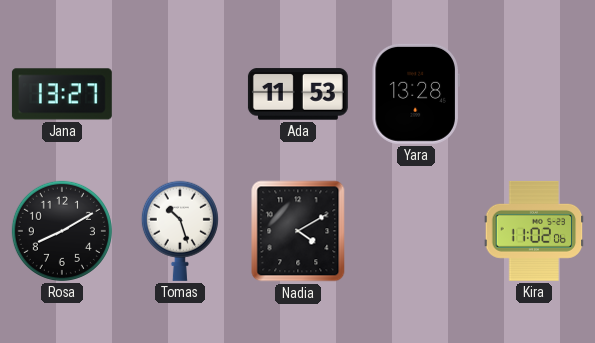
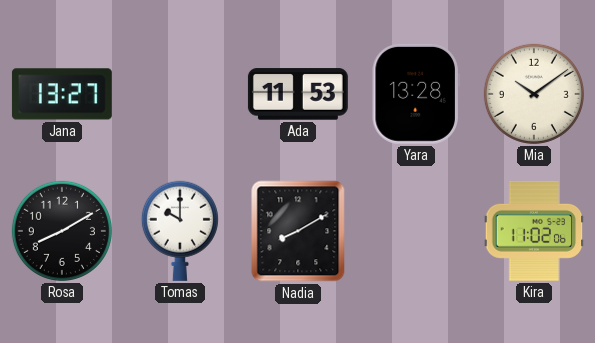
Mia: none -> 10:09 (534, 94)
Tomas: 10:27 -> 10:00 (180, 231)
Nadia: 4:10 -> 8:10 (298, 231)
